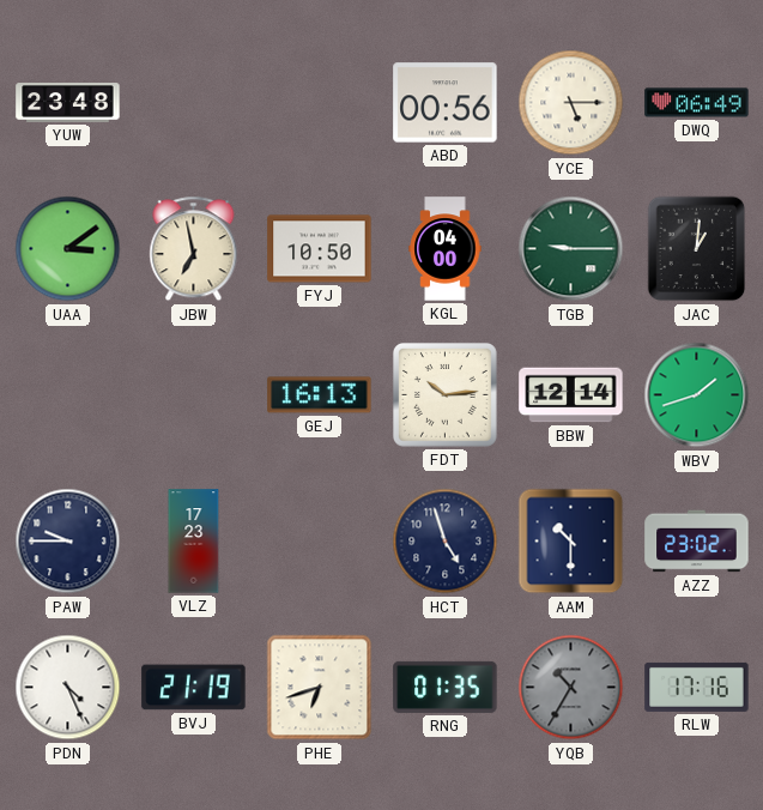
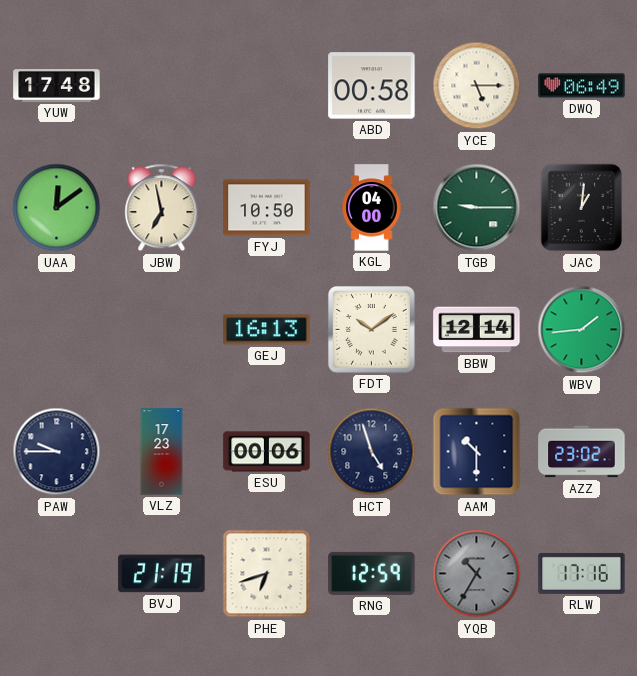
YUW: 23:48 -> 17:48 (57, 86)
ABD: 00:56 -> 00:58 (372, 86)
UAA: 3:09 -> 12:09 (57, 208)
FDT: 10:14 -> 10:09 (371, 329)
WBV: 1:42 -> 1:44 (582, 330)
ESU: none -> 00:06 (267, 452)
PDN: 4:26 -> none (68, 688)
RNG: 01:35 -> 12:59 (372, 573)
